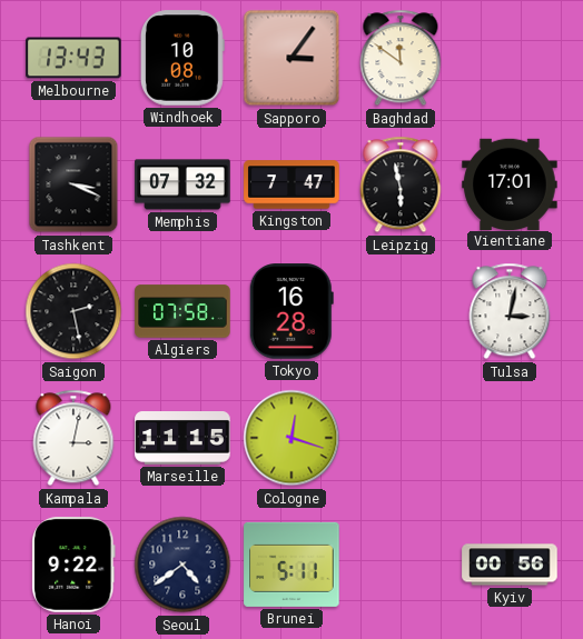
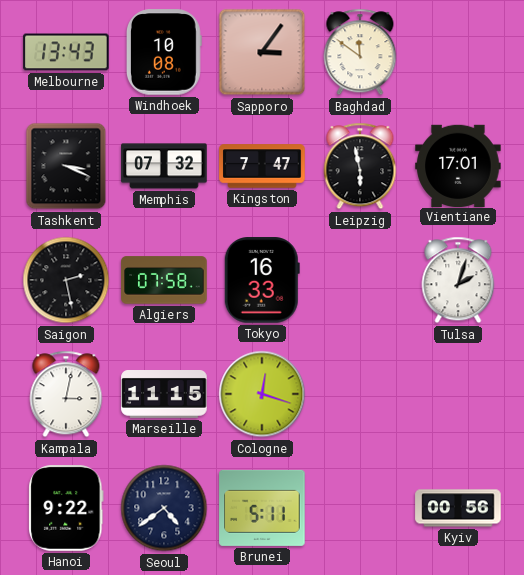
Tokyo: 16:28 -> 16:33 (262, 280)
Tulsa: 3:02 -> 2:03 (458, 280)
